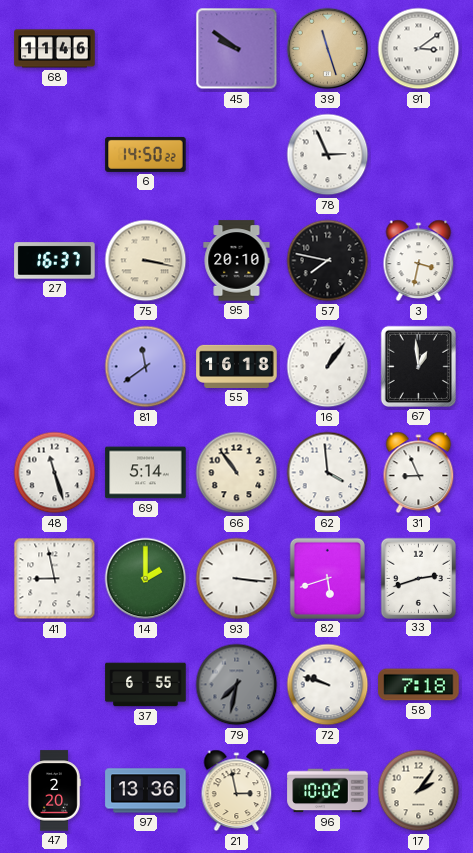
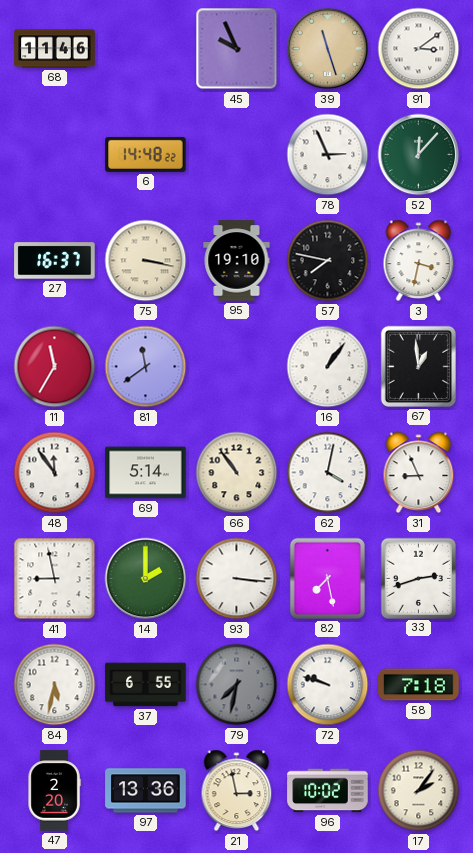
45: 9:51 -> 9:56 (237, 49)
6: 14:50 -> 14:48 (146, 154)
52: none -> 12:07 (419, 155)
95: 20:10 -> 19:10 (237, 261)
11: none -> 11:35 (55, 367)
55: 16:18 -> none (237, 366)
48: 11:27 -> 11:54 (55, 473)
62: 3:59 -> 4:02 (328, 473)
82: 5:42 -> 7:28 (327, 578)
84: none -> 5:32 (55, 685)
